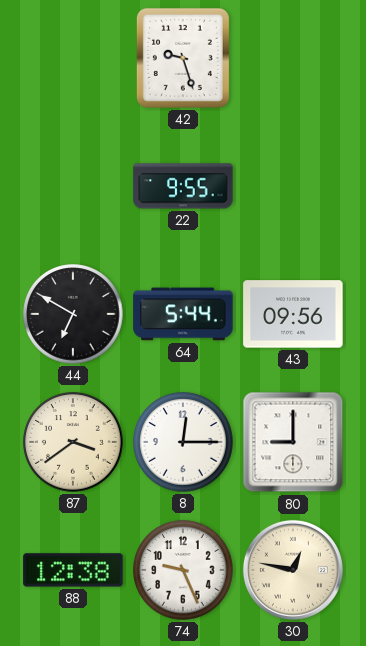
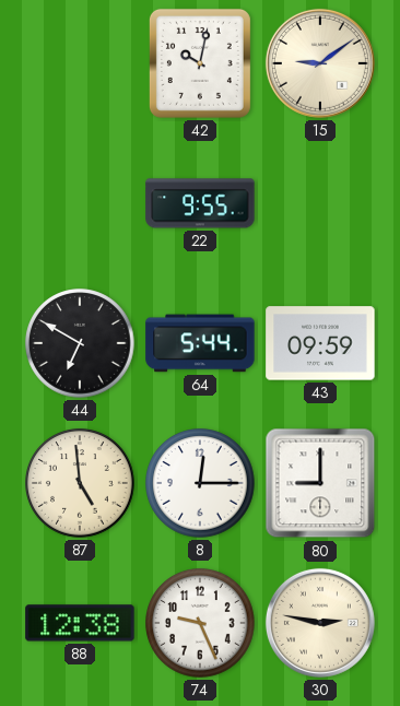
42: 9:27 -> 10:02 (200, 63)
15: none -> 9:09 (320, 63)
43: 09:56 -> 09:59 (320, 343)
87: 3:39 -> 4:59 (80, 483)
30: 12:47 -> 2:47 (320, 623)
